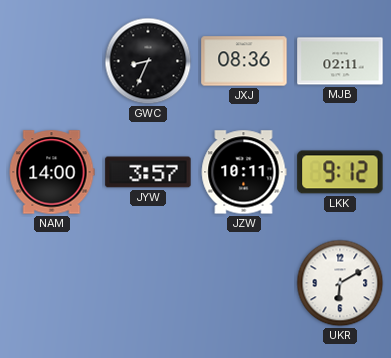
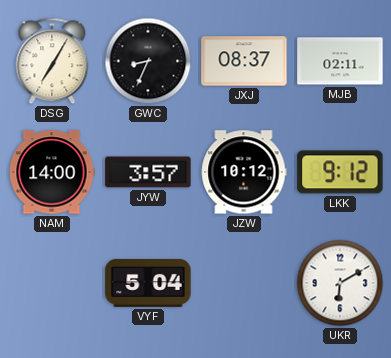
DSG: none -> 7:05 (52, 61)
JXJ: 08:36 -> 08:37 (244, 61)
JZW: 10:11 -> 10:12 (244, 172)
VYF: none -> 5:04 (148, 284)
